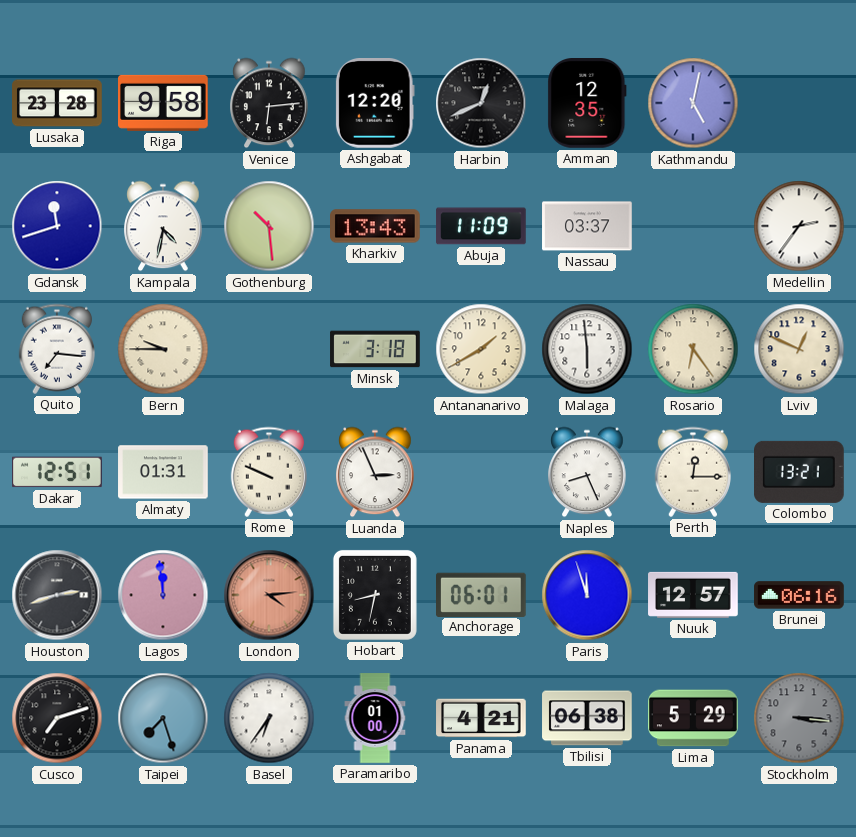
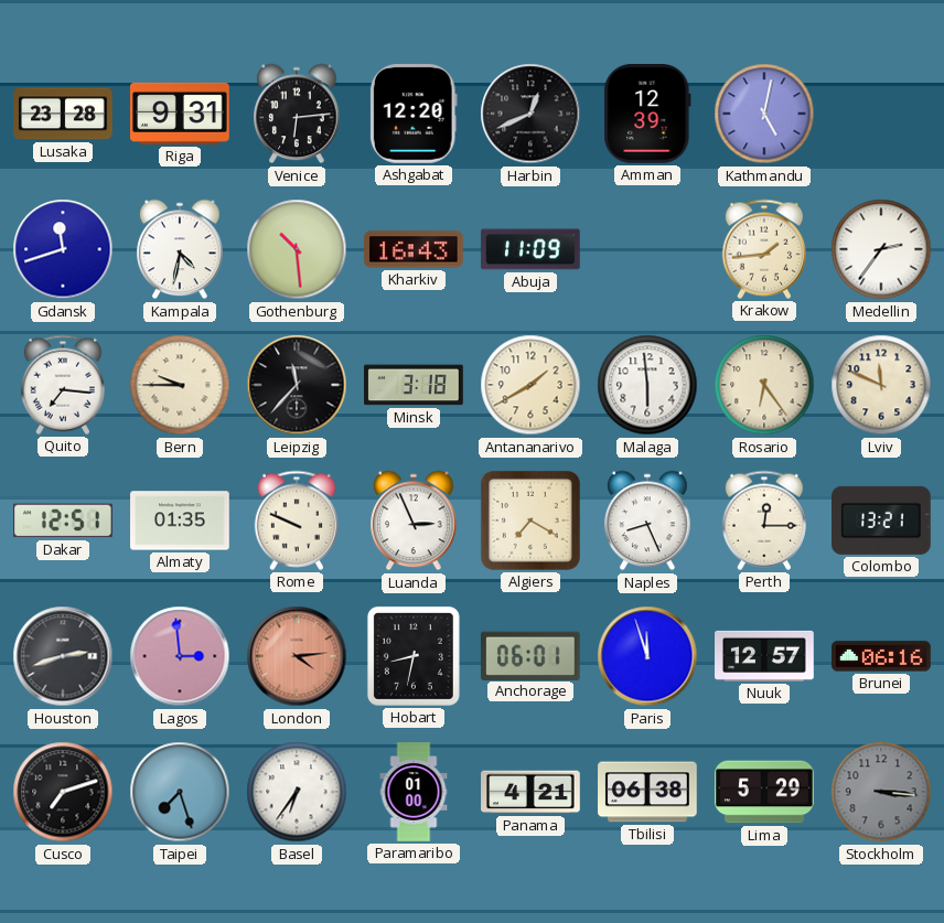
Riga: 9:58 -> 9:31 (181, 114)
Amman: 12:35 -> 12:39 (647, 115)
Kharkiv: 13:43 -> 16:43 (414, 249)
Nassau: 03:37 -> none (587, 226)
Krakow: none -> 1:44 (763, 249)
Leipzig: none -> 11:37 (297, 385)
Lviv: 12:49 -> 11:49 (881, 385)
Almaty: 01:31 -> 01:35 (180, 520)
Algiers: none -> 7:20 (530, 520)
Lagos: 11:59 -> 2:59 (180, 656)
